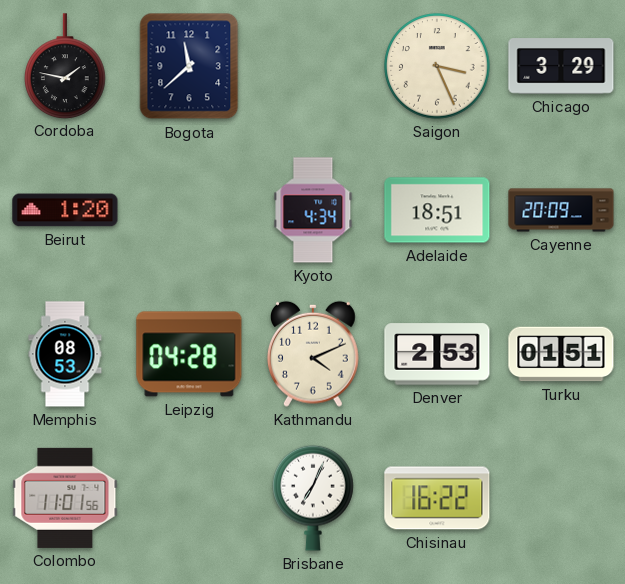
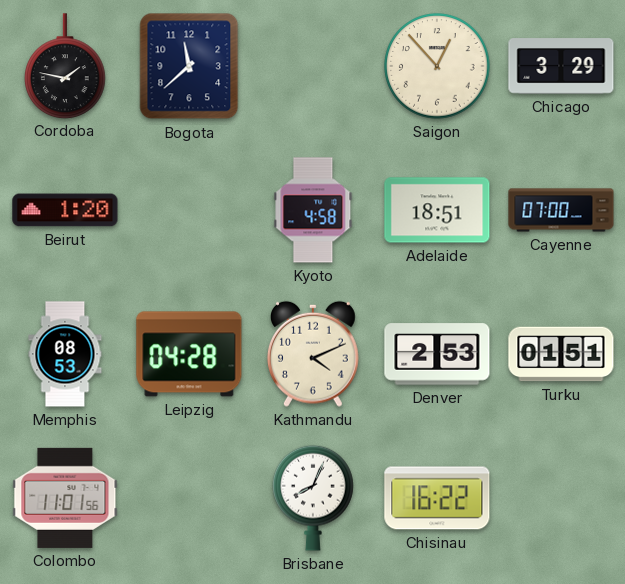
Saigon: 3:26 -> 12:53 (437, 66)
Kyoto: 4:34 -> 4:58 (313, 210)
Cayenne: 20:09 -> 07:00 (561, 210)
Brisbane: 7:04 -> 8:04 (314, 498)
